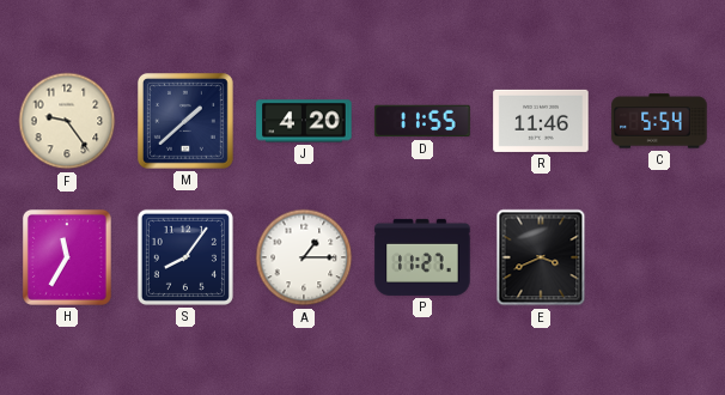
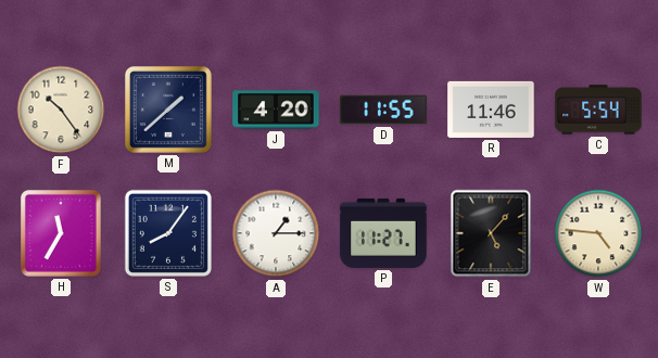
F: 9:24 -> 10:24 (61, 110)
E: 3:41 -> 5:07 (491, 233)
W: none -> 4:46 (598, 233)
